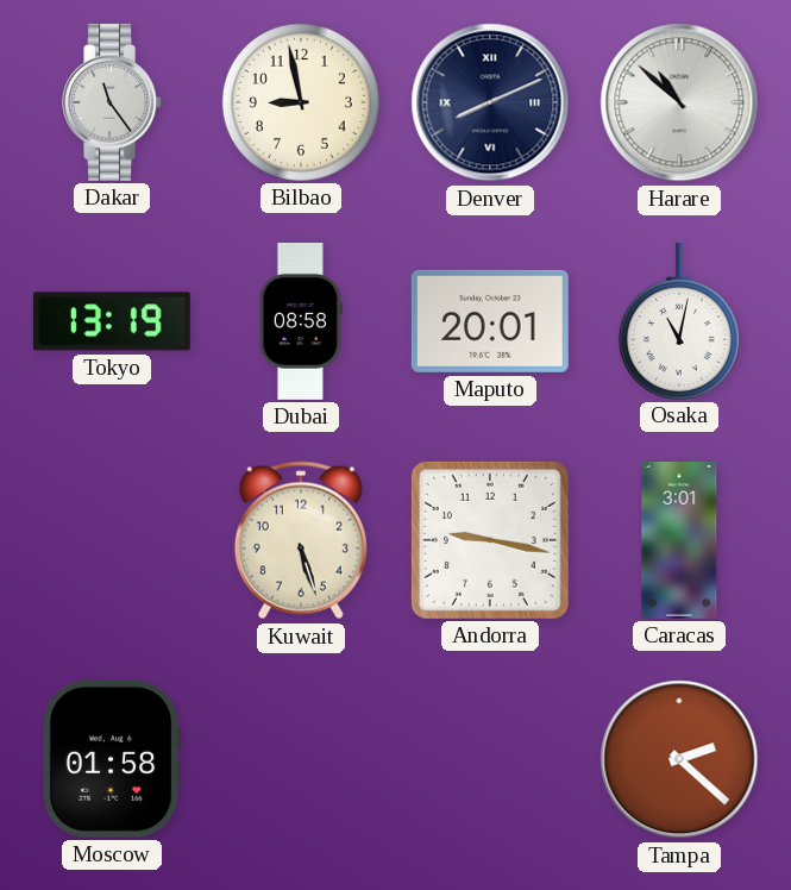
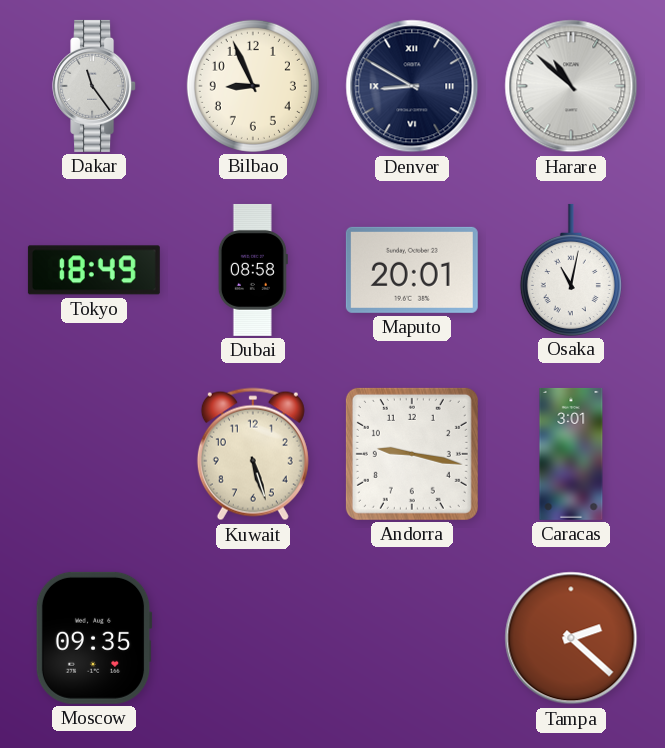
Bilbao: 8:58 -> 8:56 (253, 86)
Denver: 8:11 -> 8:50 (412, 86)
Tokyo: 13:19 -> 18:49 (94, 270)
Moscow: 01:58 -> 09:35 (94, 638)
